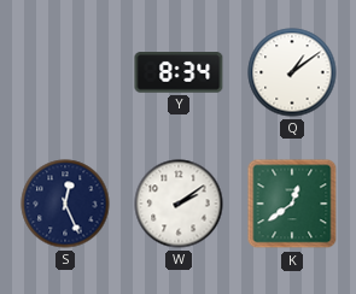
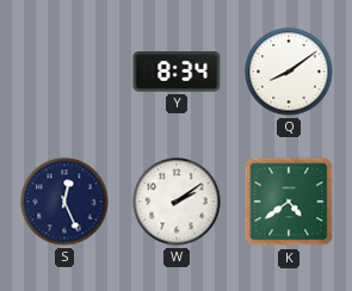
Q: 1:09 -> 8:09 (289, 72)
K: 12:39 -> 4:39 (289, 202)
